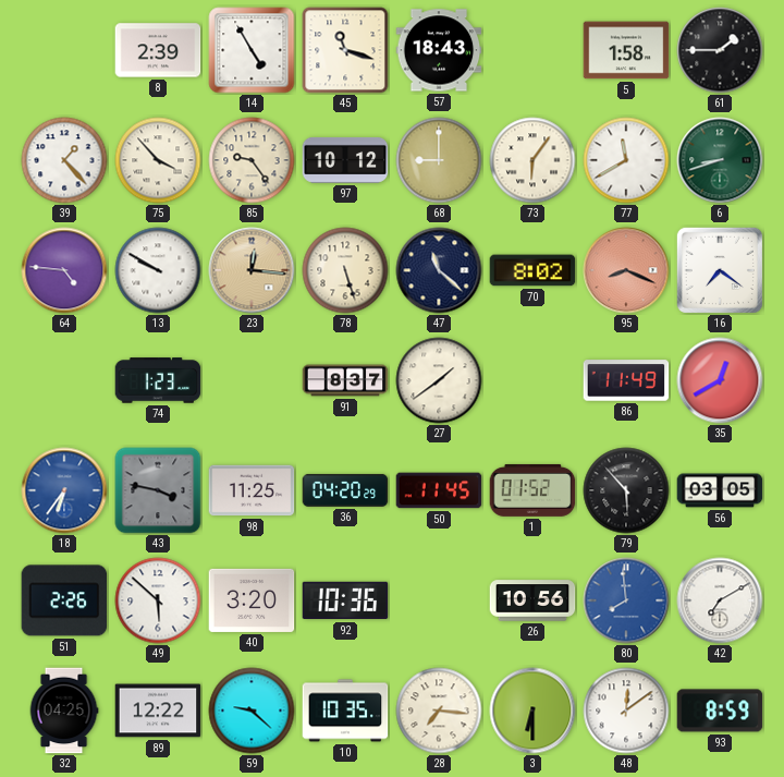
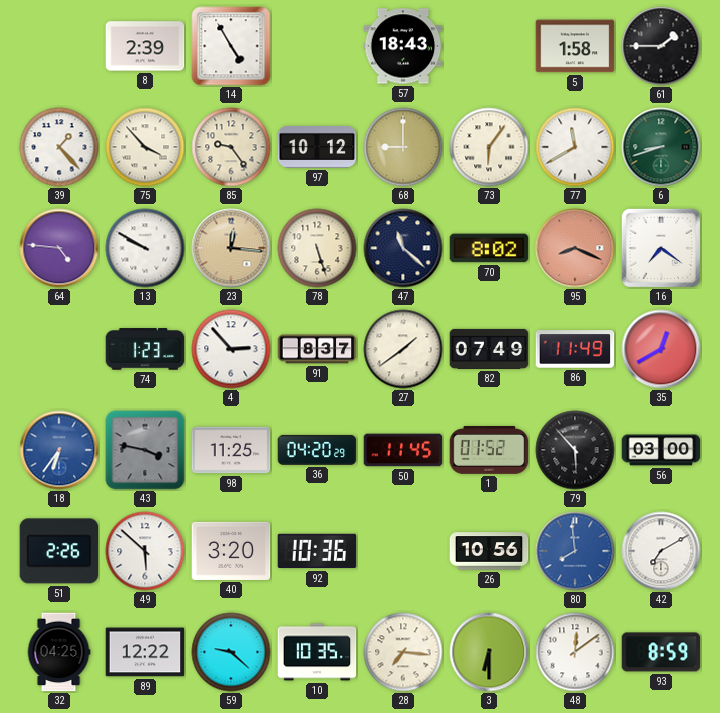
45: 11:18 -> none (345, 50)
4: none -> 2:53 (231, 349)
82: none -> 07:49 (489, 349)
56: 03:05 -> 03:00 (661, 450)
